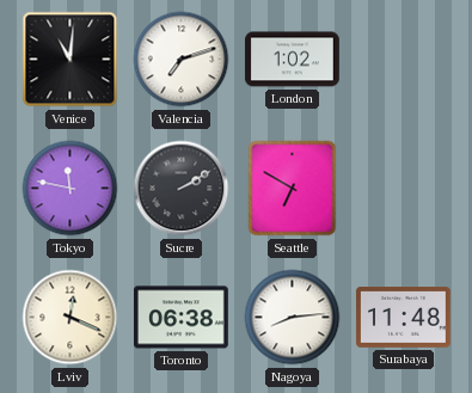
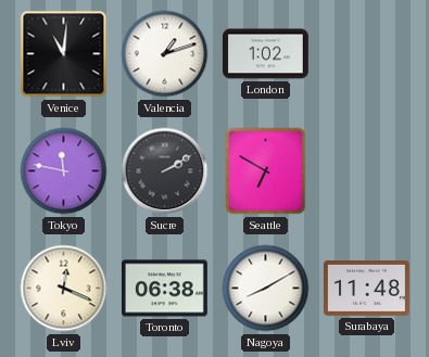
Valencia: 7:12 -> 1:12 (165, 54)
Nagoya: 8:14 -> 8:10 (266, 289)
